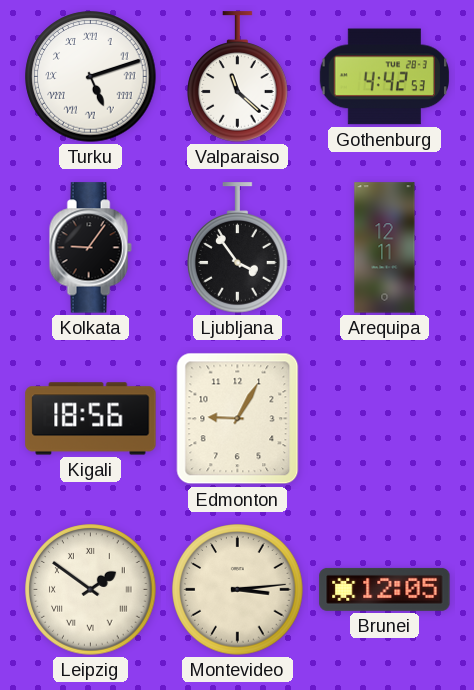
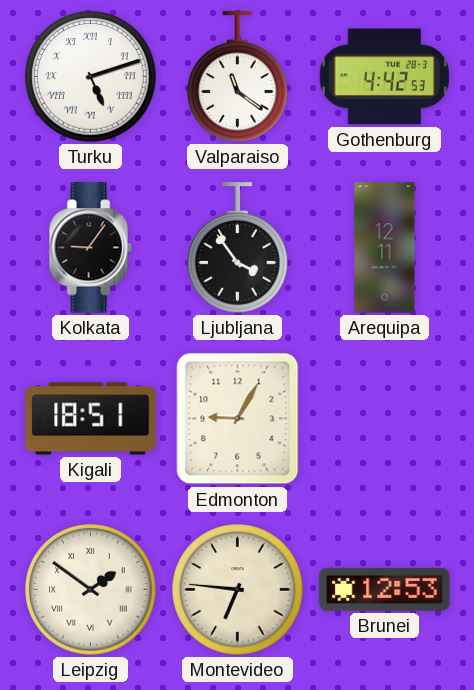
Valparaiso: 11:22 -> 11:21 (238, 77)
Kigali: 18:56 -> 18:51 (91, 419)
Montevideo: 3:14 -> 6:46 (238, 590)
Brunei: 12:05 -> 12:53 (385, 589)
